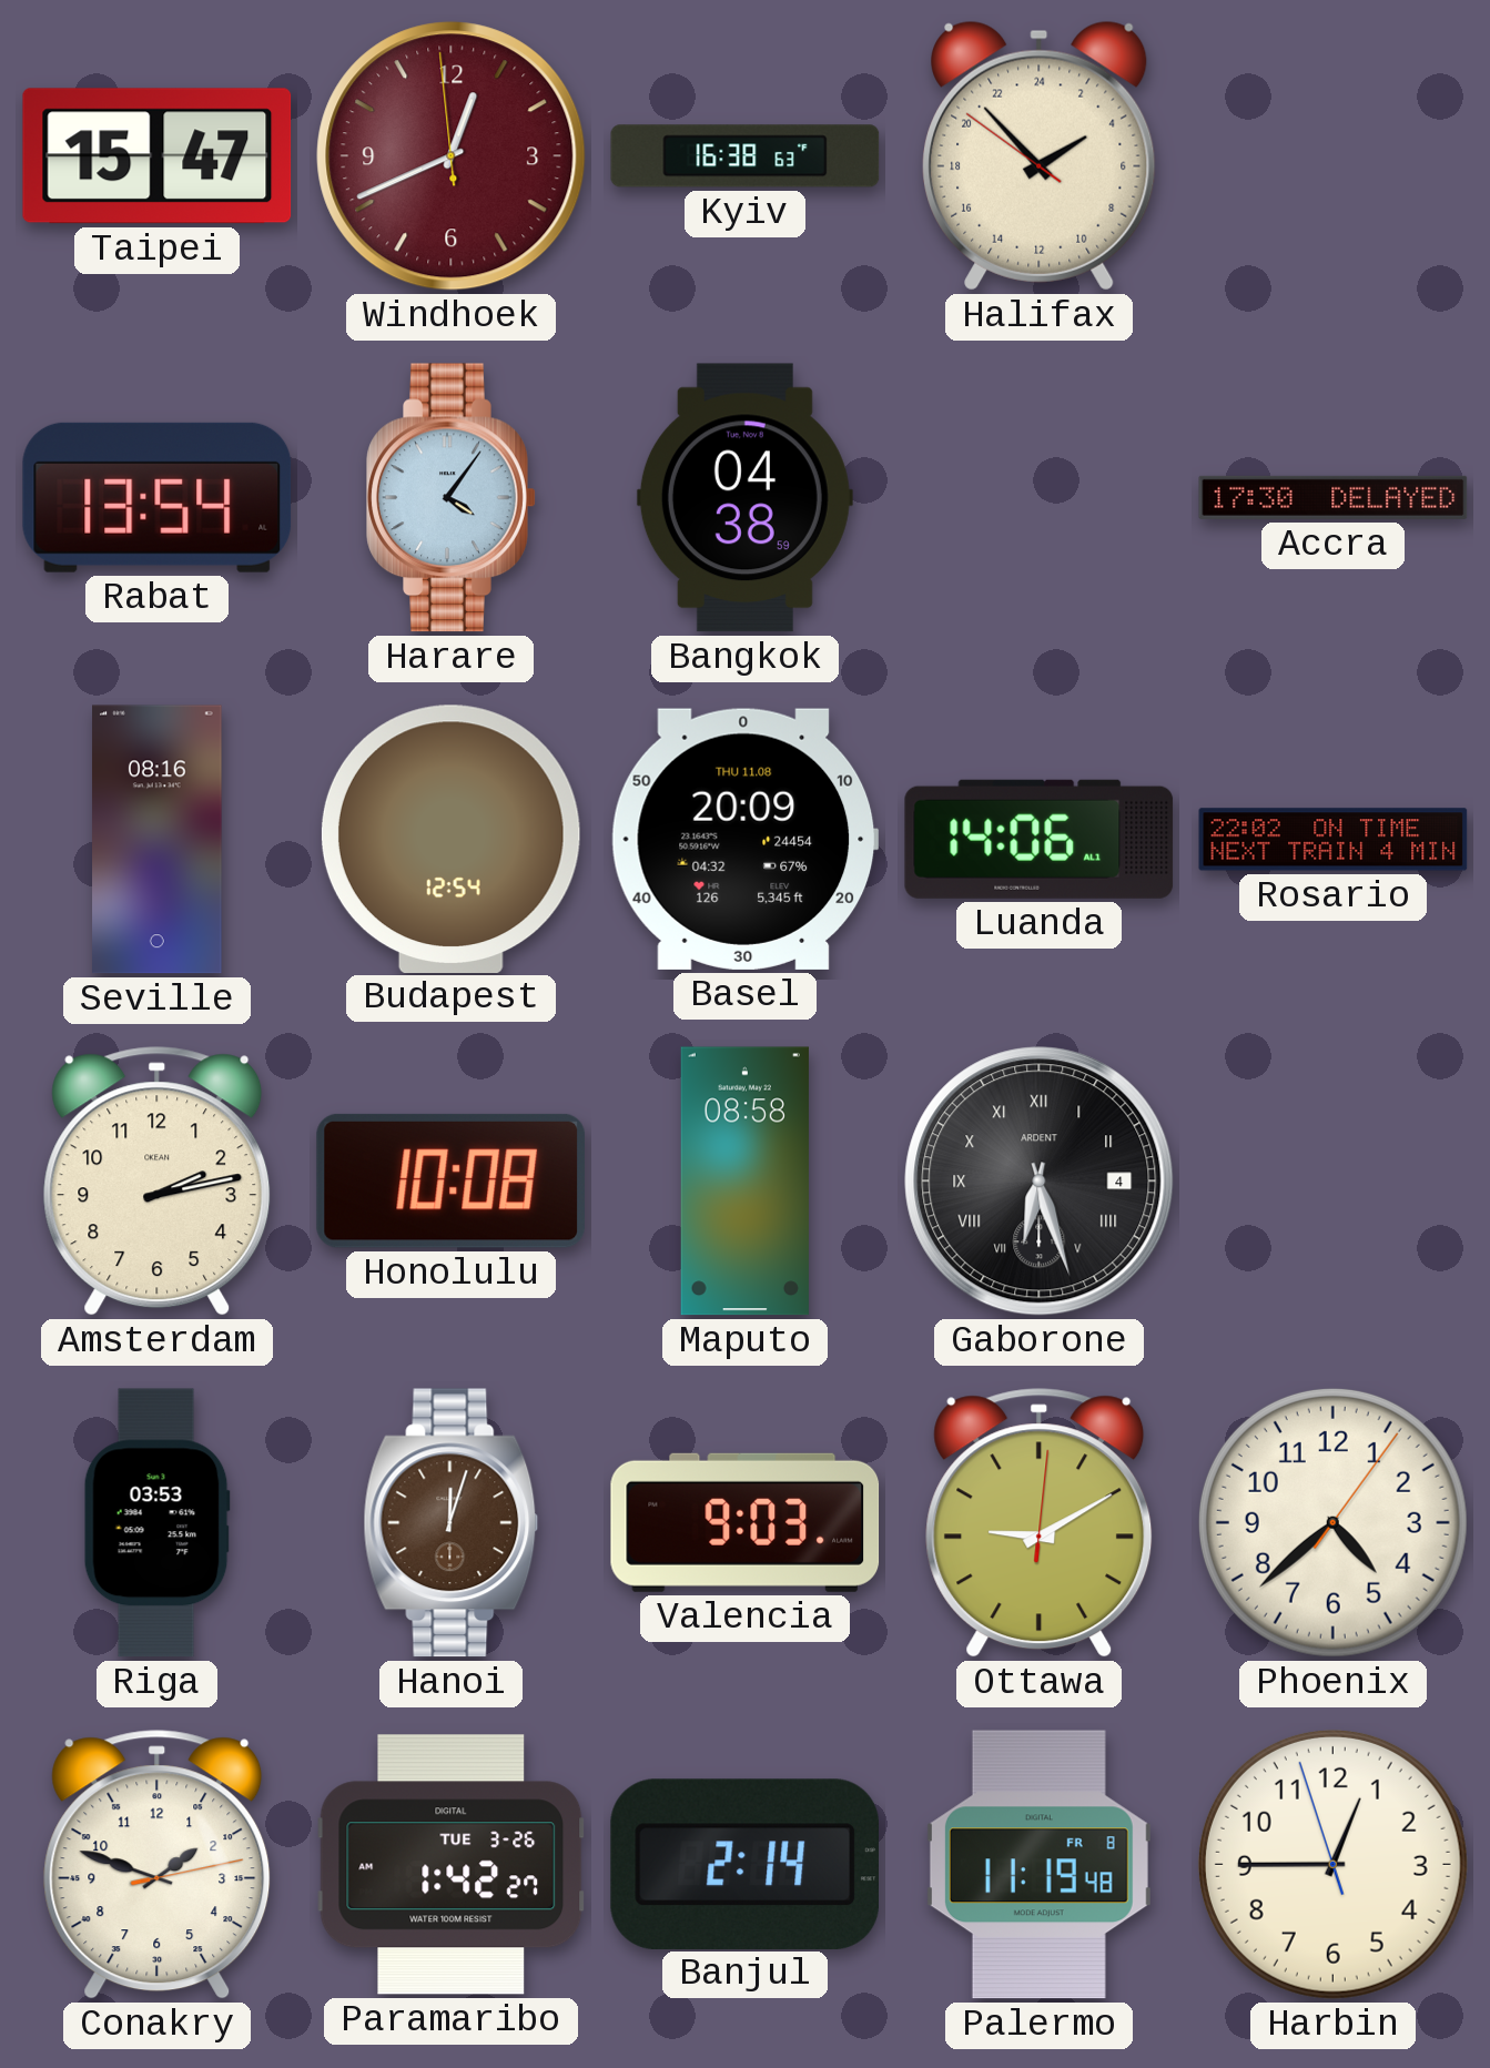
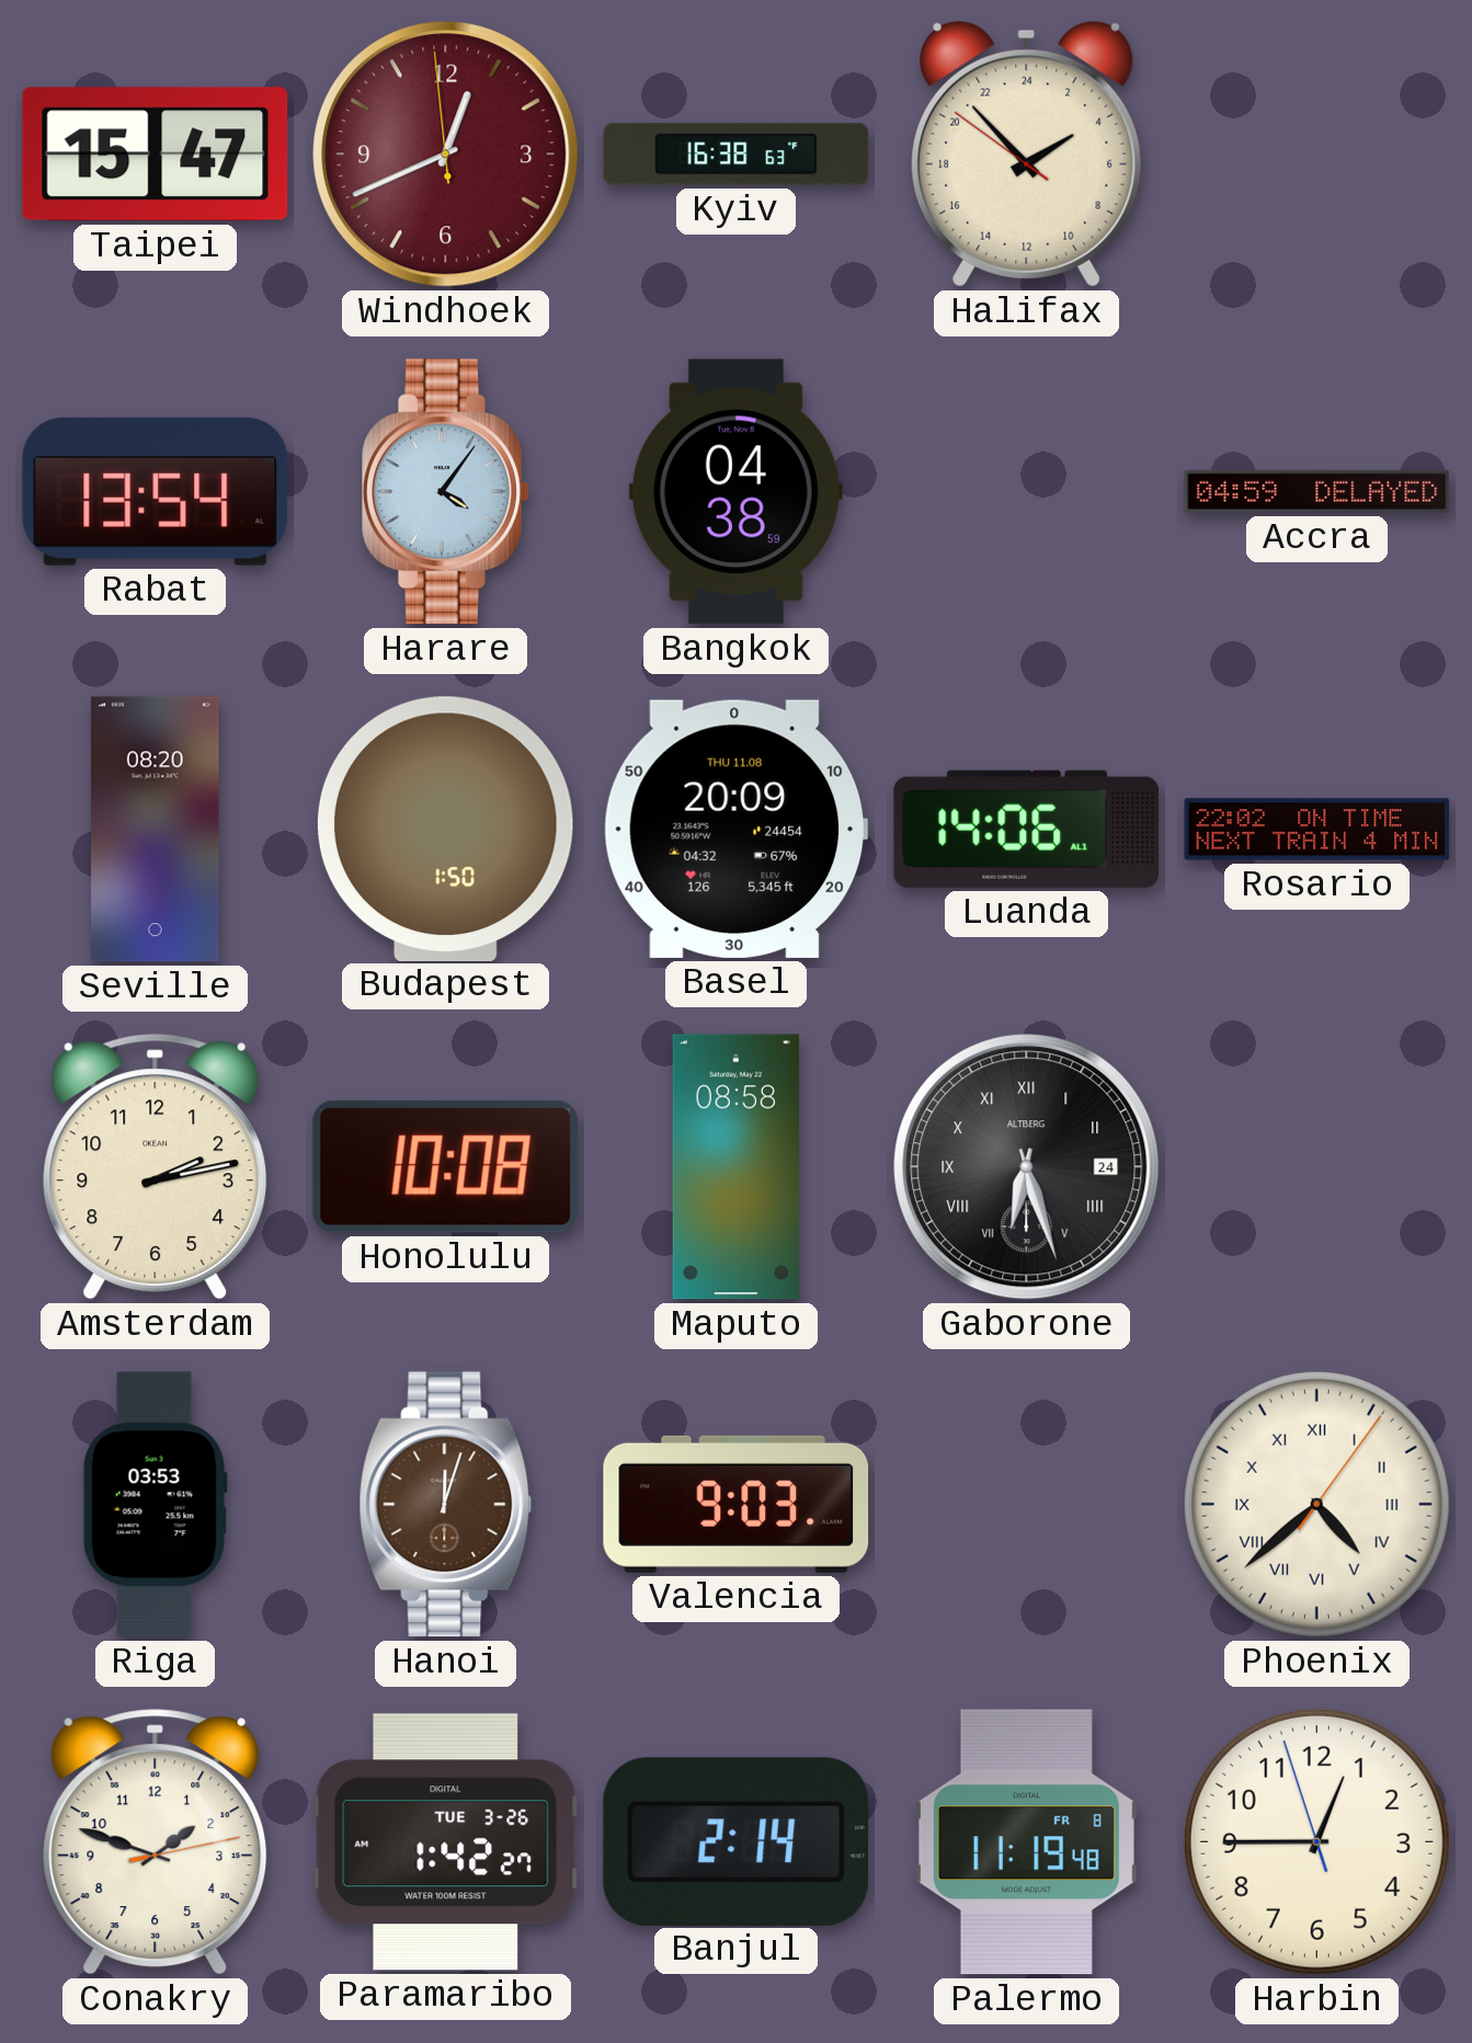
Accra: 17:30 -> 04:59 (1317, 491)
Seville: 08:16 -> 08:20 (156, 830)
Budapest: 12:54 -> 1:50 (445, 829)
Gaborone date: 4 -> 24 (1027, 1167)
Gaborone brand: ARDENT -> ALTBERG (1027, 1167)
Ottawa: 9:10 -> none (1040, 1523)
Phoenix numerals: Arabic -> Roman (1316, 1504)
